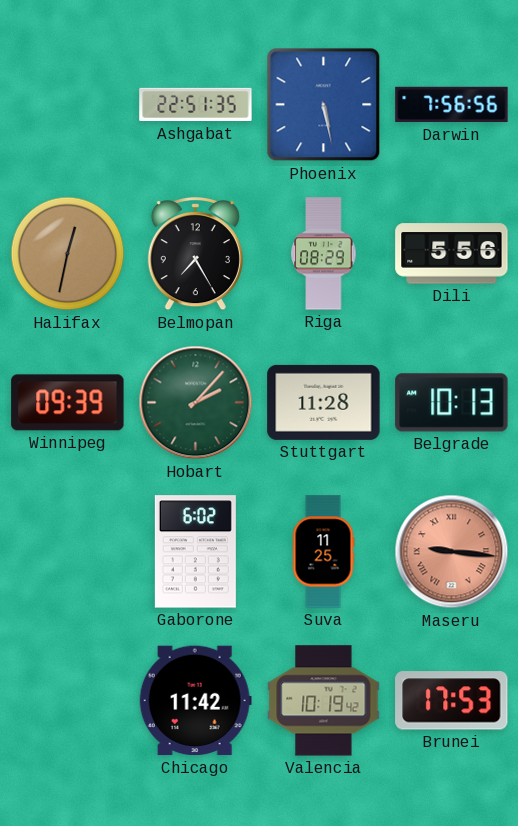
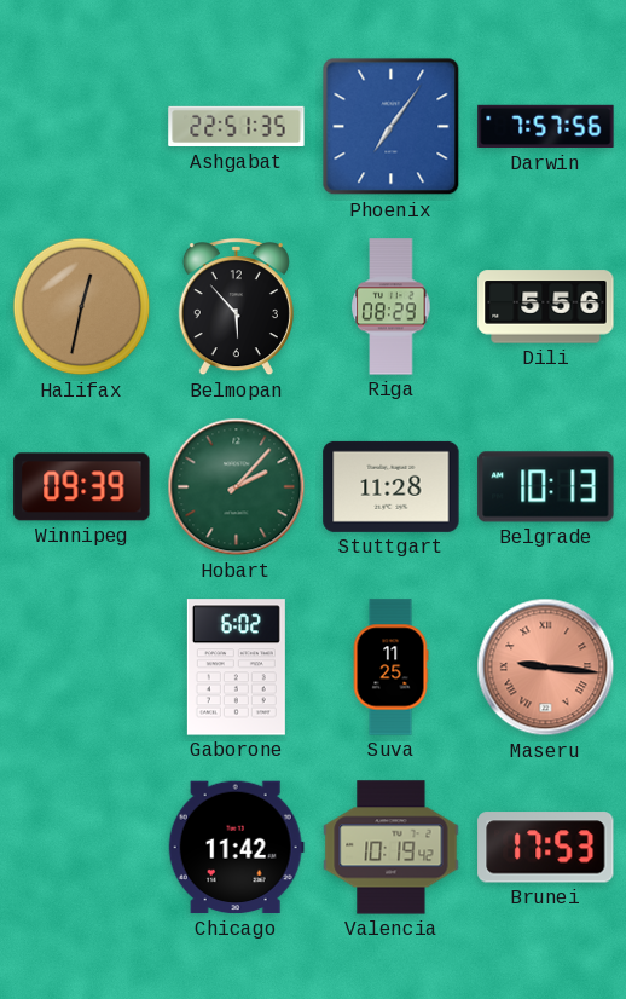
Phoenix: 5:28 -> 7:06 (392, 127)
Darwin: 7:56 -> 7:57 (546, 127)
Belmopan: 7:25 -> 5:53 (236, 308)
